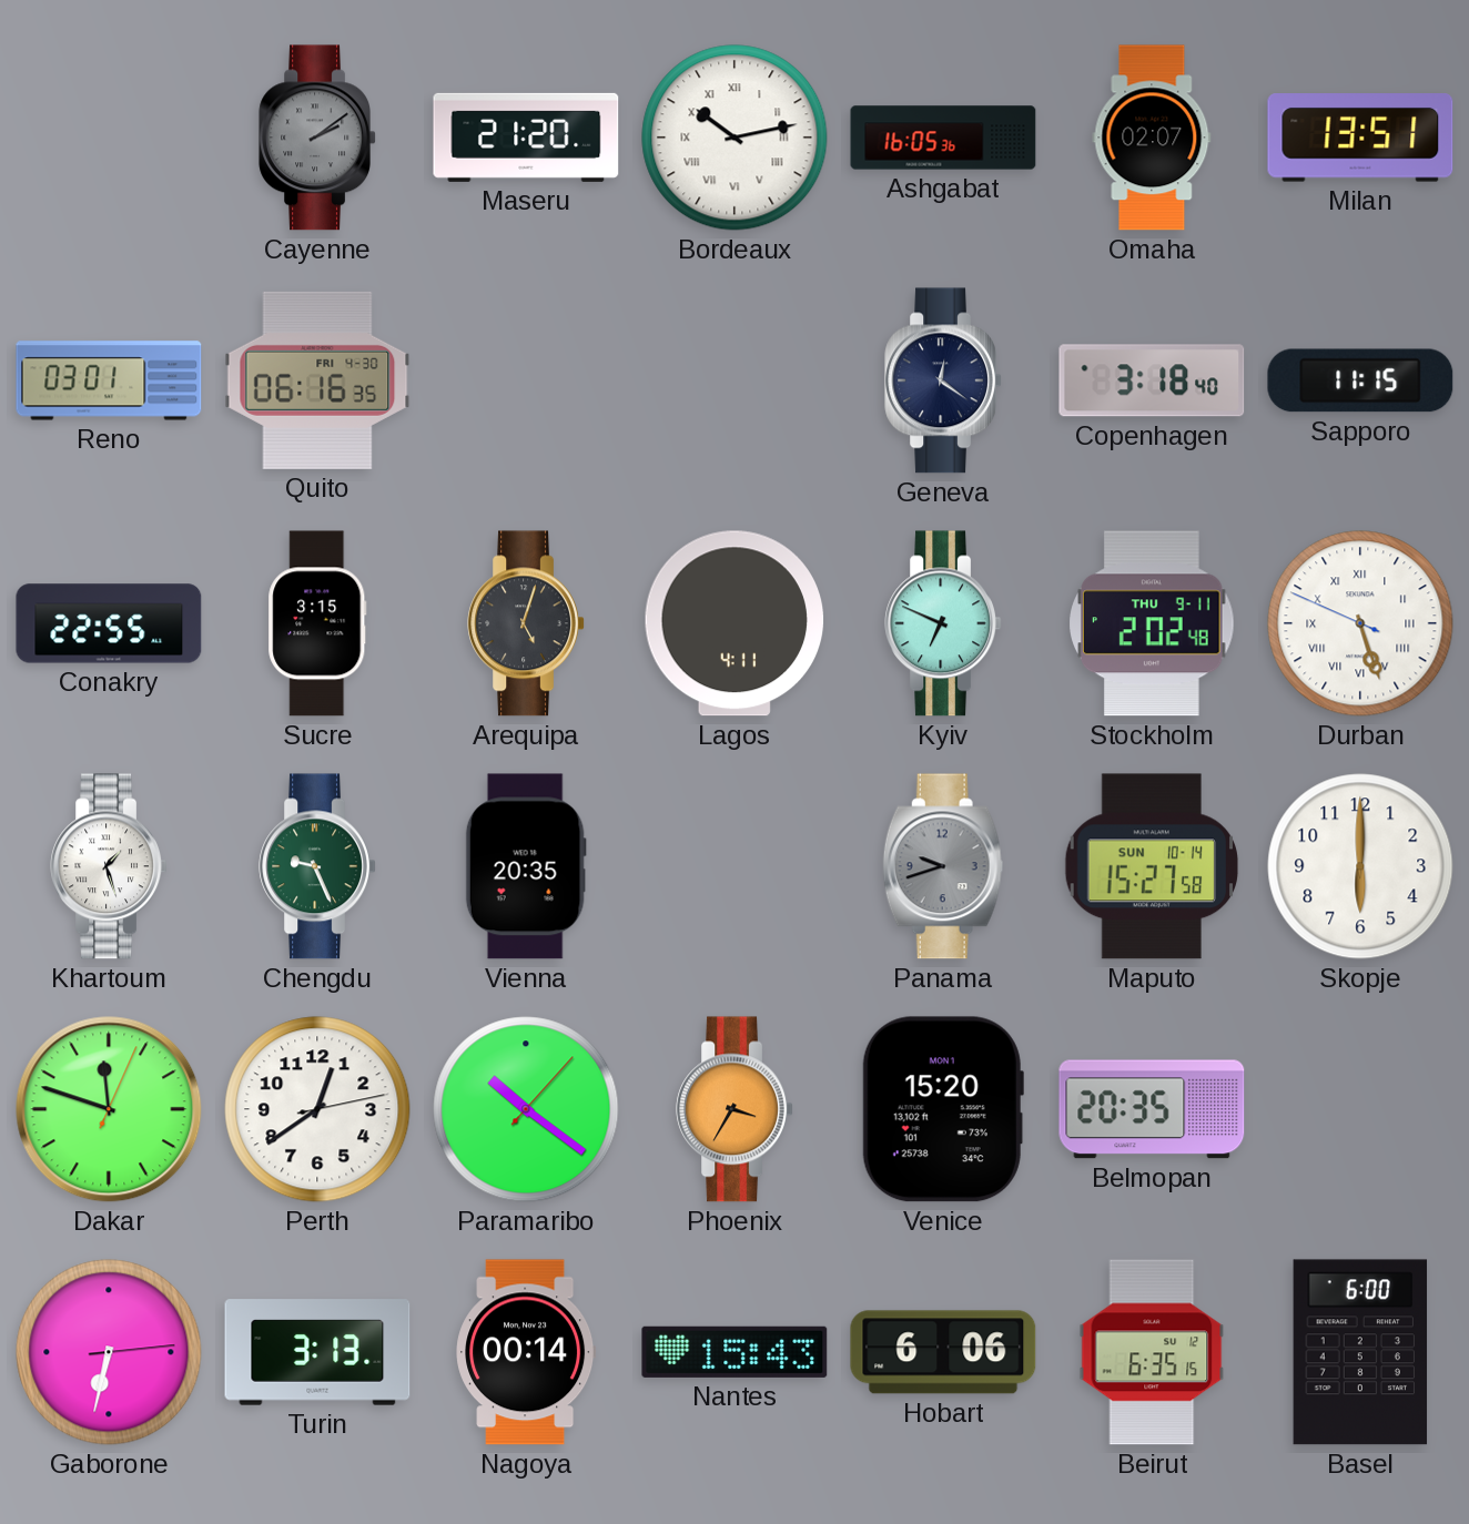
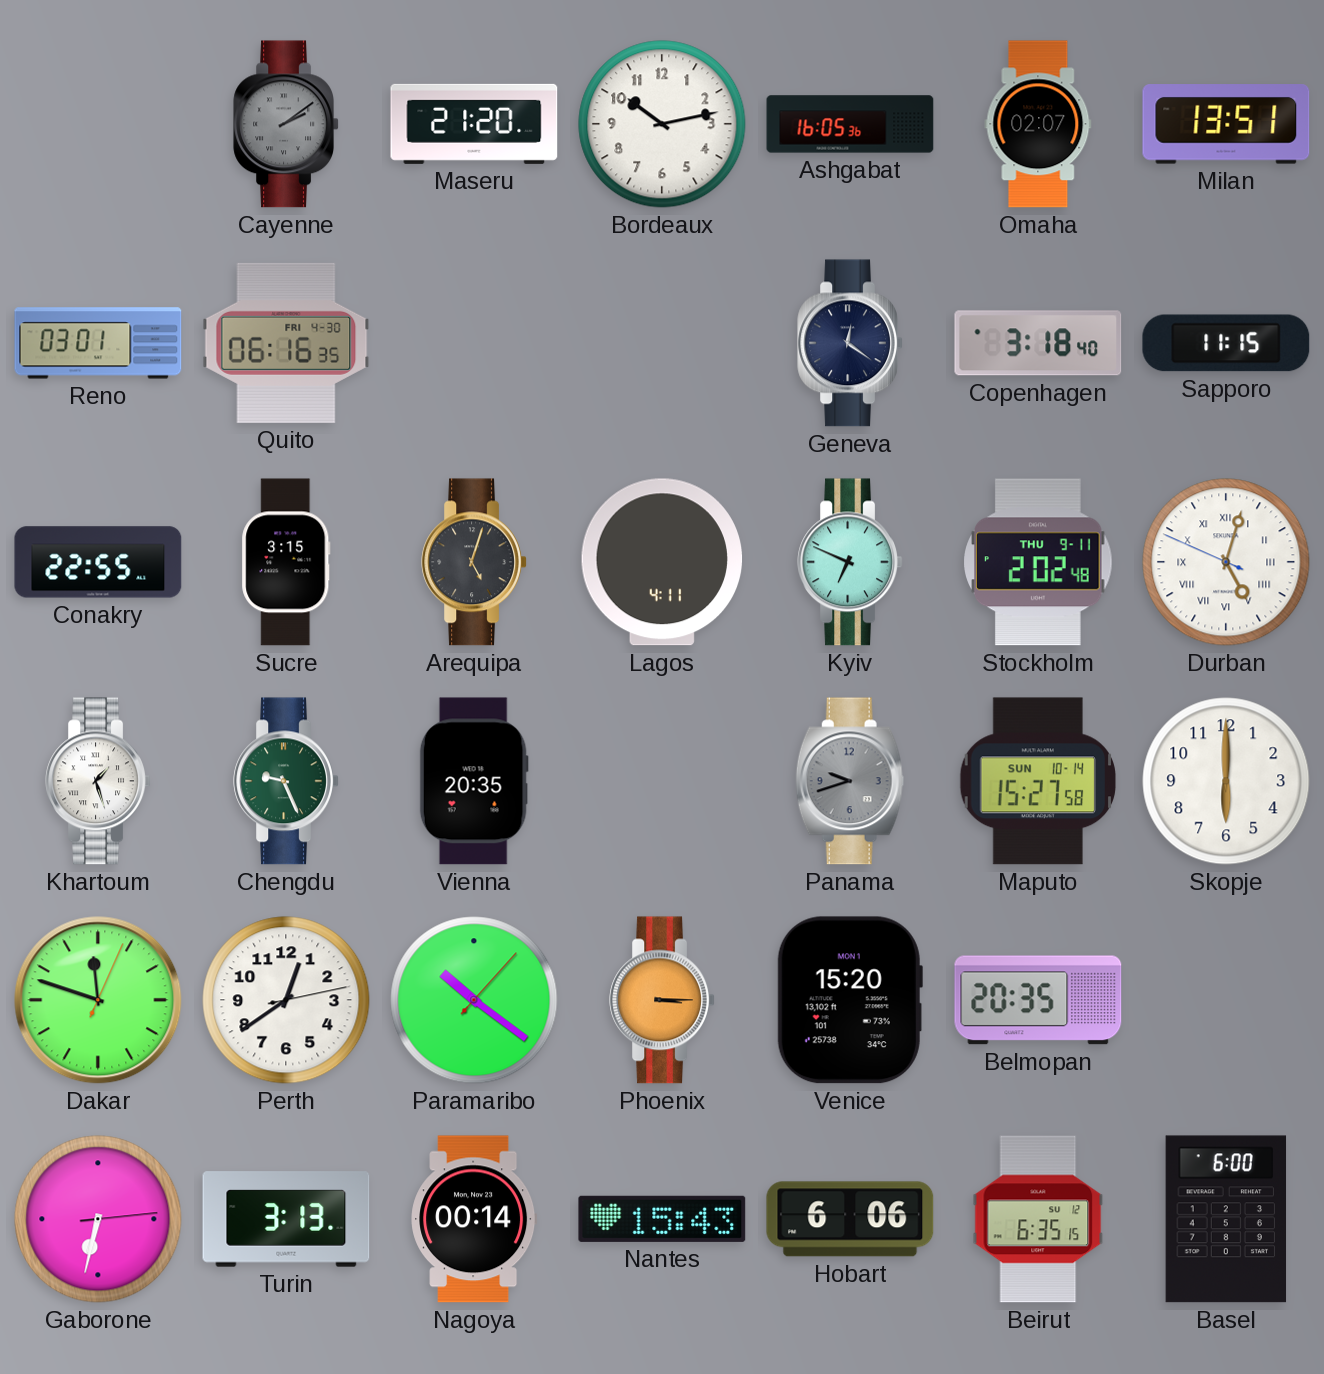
Bordeaux numerals: Roman -> Arabic (662, 124)
Durban: 5:26 -> 5:02 (1226, 562)
Phoenix: 3:35 -> 3:15 (662, 1000)
